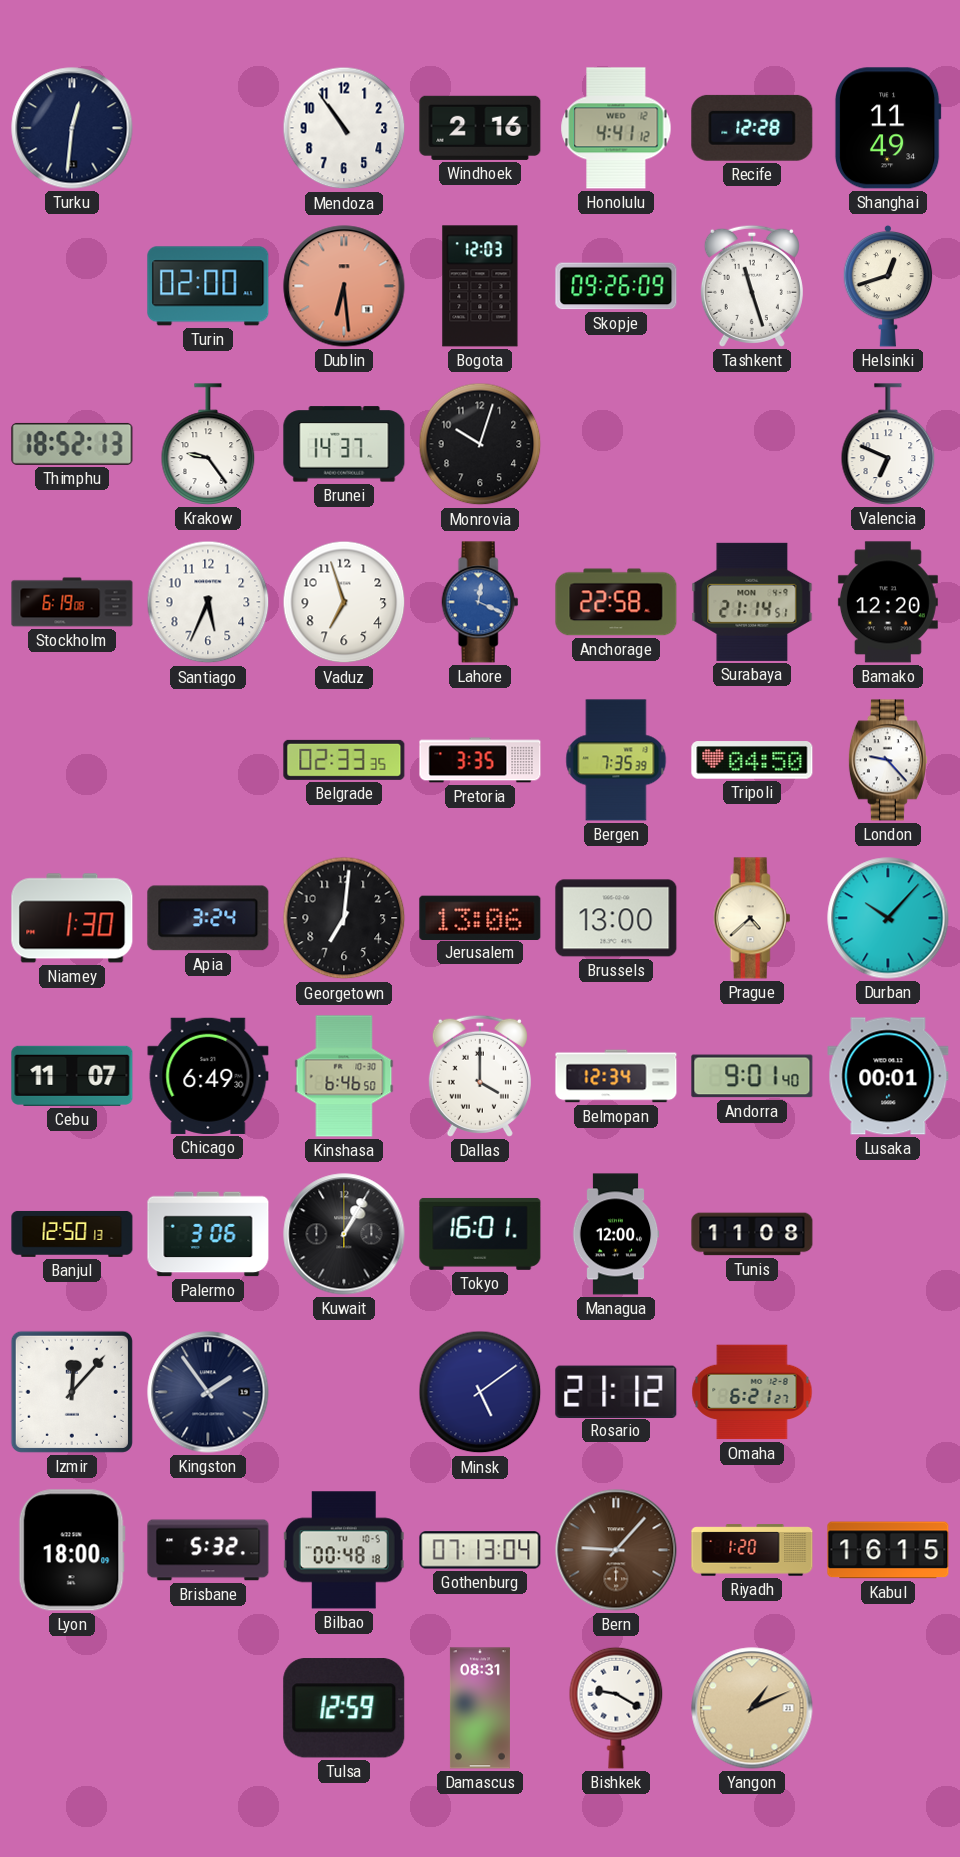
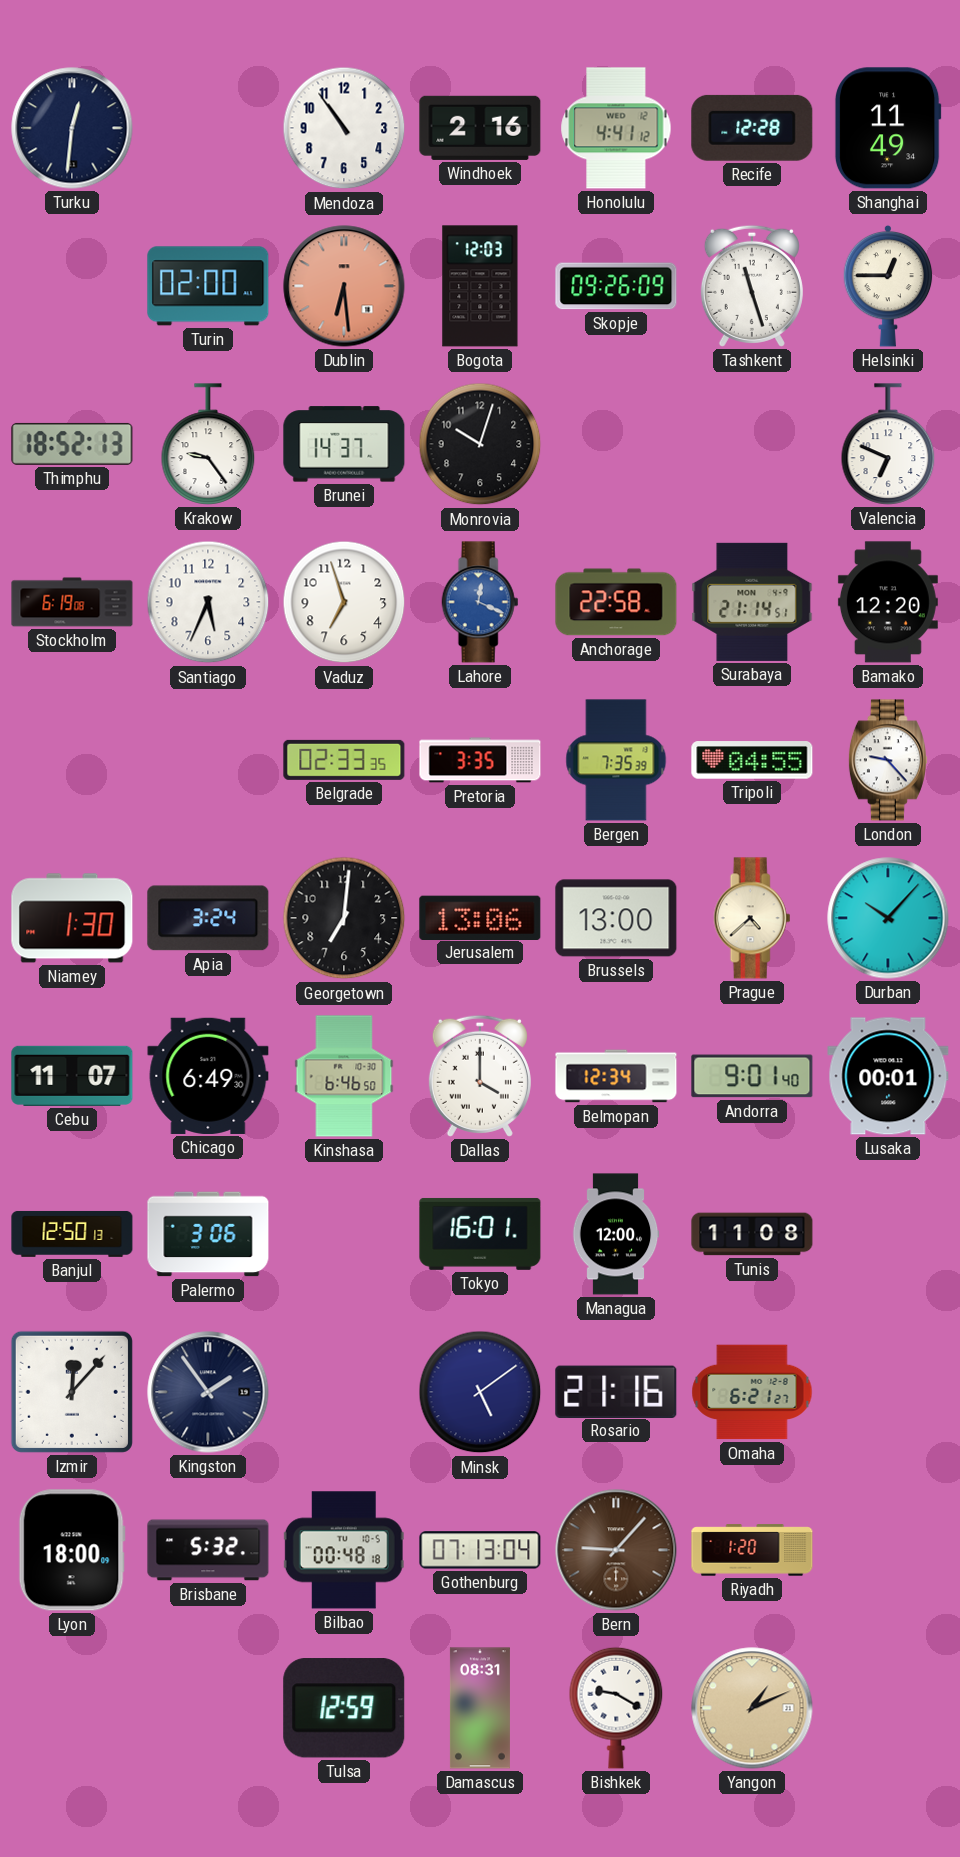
Helsinki: 12:42 -> 12:45 (888, 286)
Tripoli: 04:50 -> 04:55 (752, 760)
Kuwait: 1:05 -> none (344, 1234)
Rosario: 21:12 -> 21:16 (616, 1391)
Kabul: 16:15 -> none (888, 1550)
